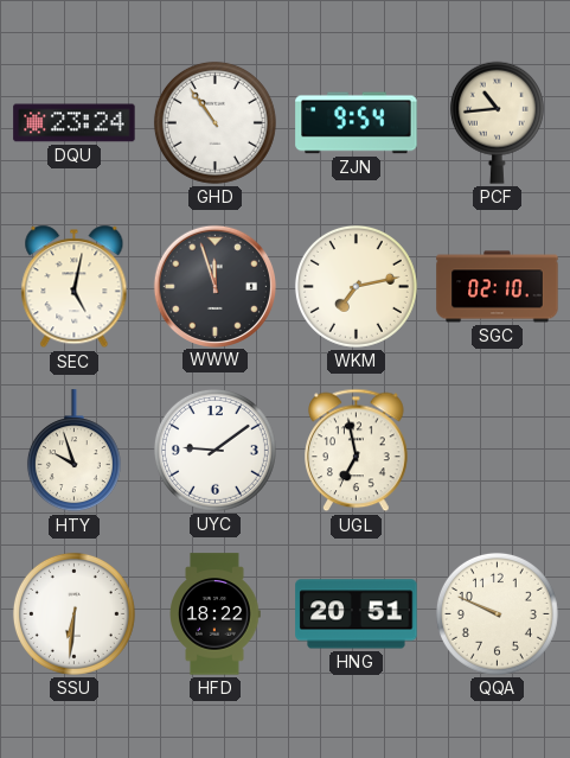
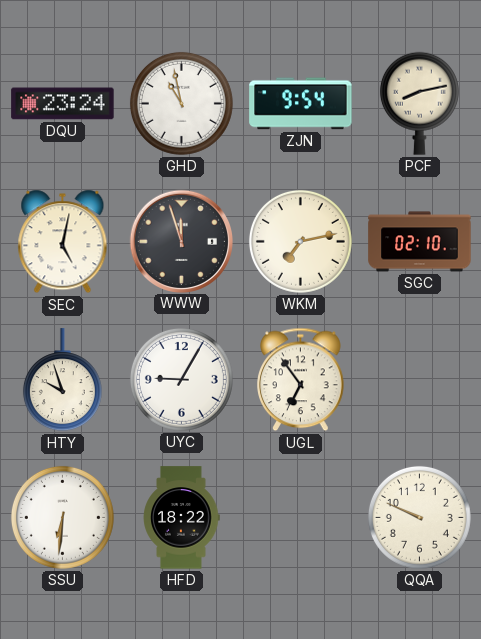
GHD: 10:54 -> 10:58 (181, 103)
PCF: 10:44 -> 8:13 (419, 103)
UYC: 9:09 -> 9:05 (181, 379)
UGL: 6:58 -> 6:54 (301, 380)
HNG: 20:51 -> none (357, 614)
